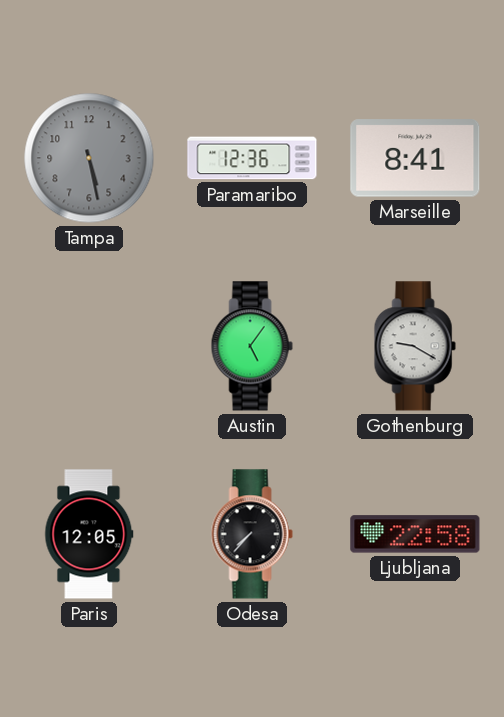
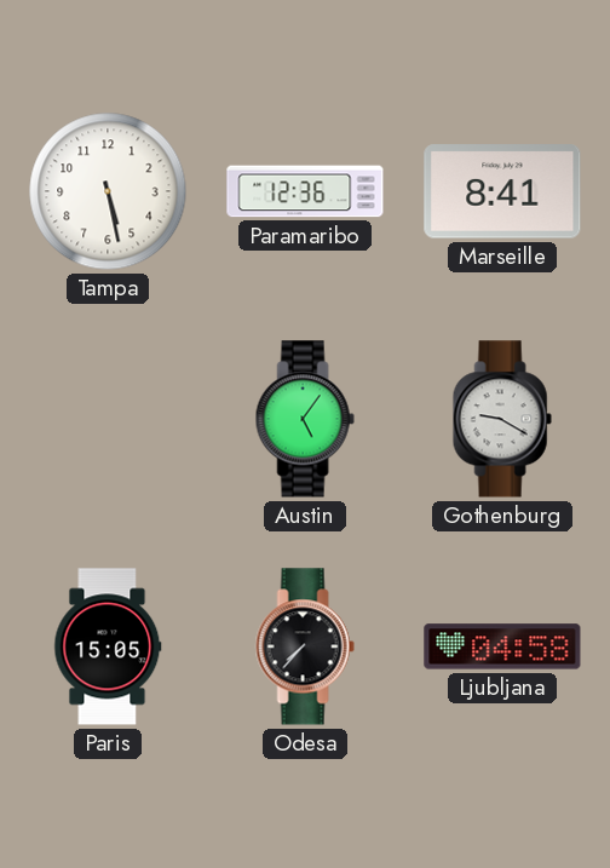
Tampa dial: grey -> white (108, 191)
Paris: 12:05 -> 15:05 (108, 646)
Ljubljana: 22:58 -> 04:58 (502, 646)
